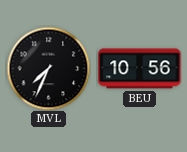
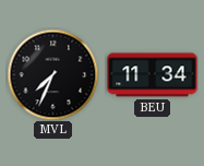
BEU: 10:56 -> 11:34 (153, 75)
